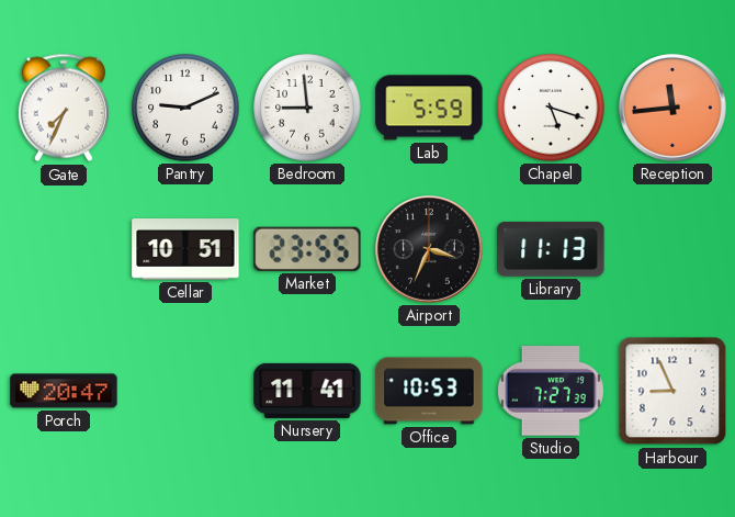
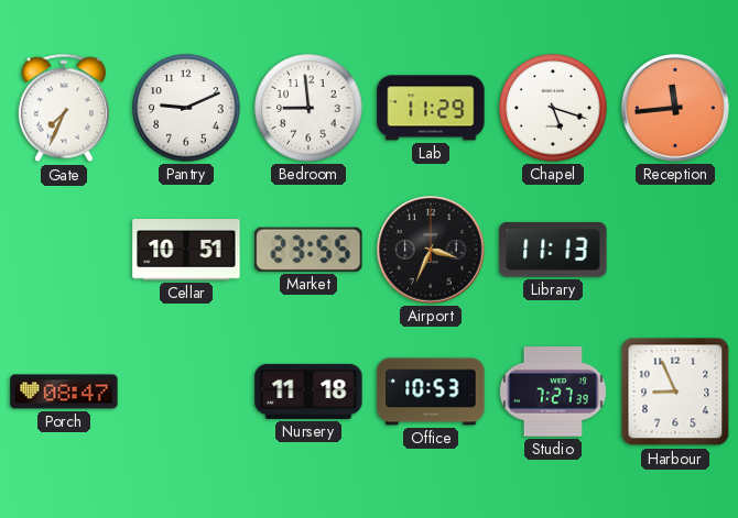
Lab: 5:59 -> 11:29 (431, 108)
Porch: 20:47 -> 08:47 (64, 392)
Nursery: 11:41 -> 11:18 (308, 392)
